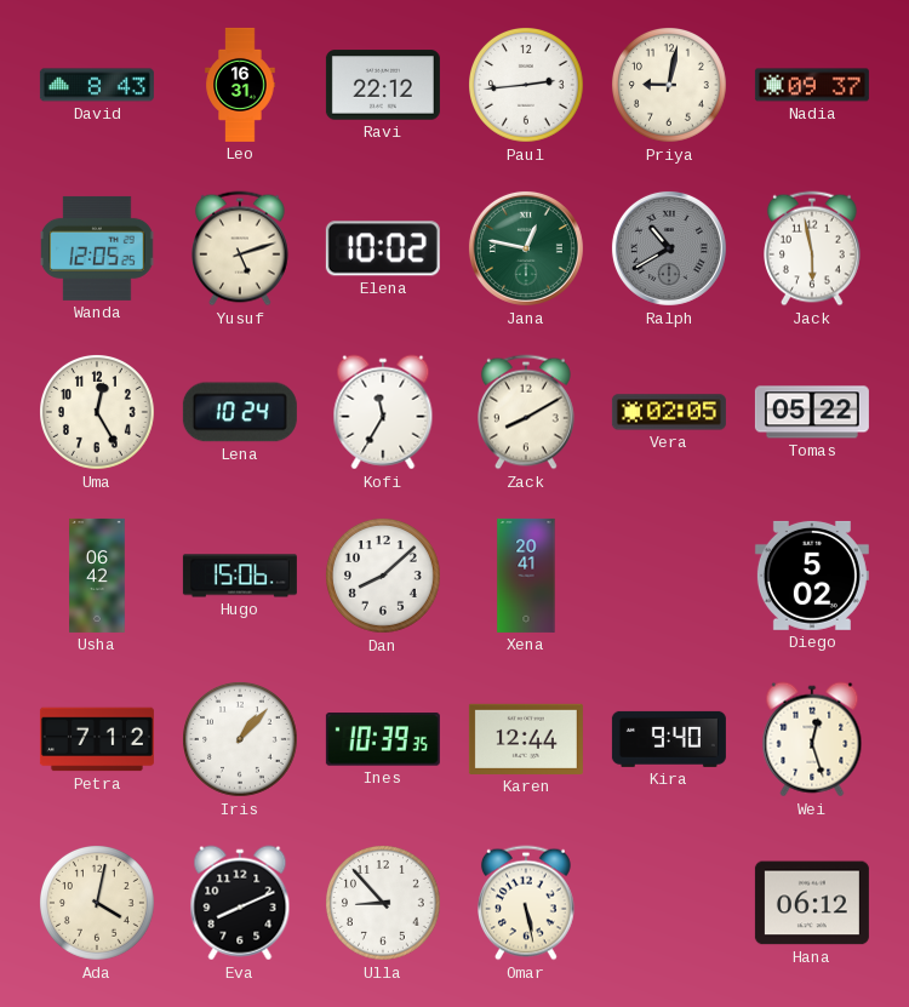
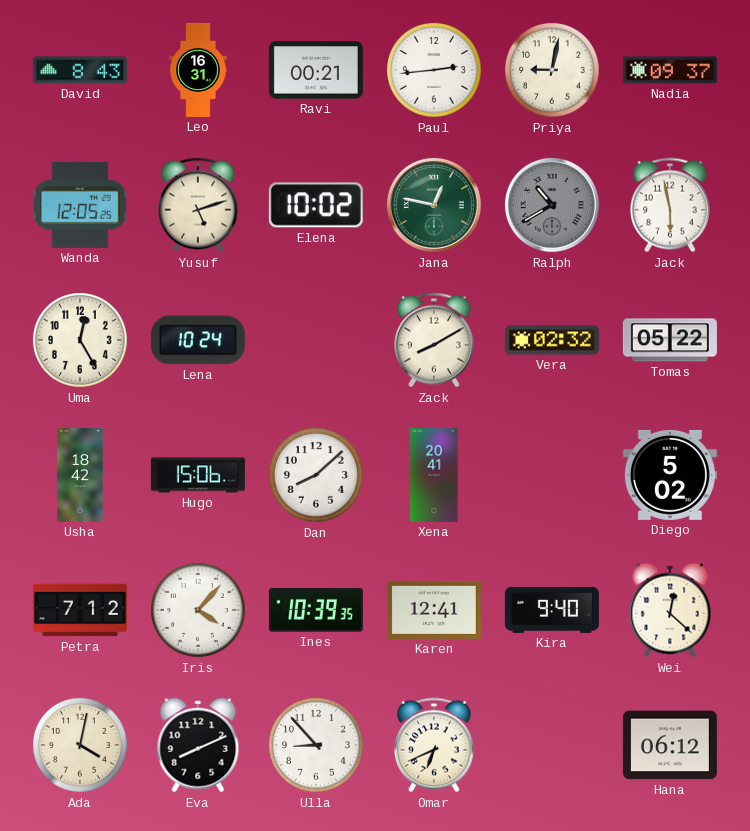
Ravi: 22:12 -> 00:21 (316, 70)
Kofi: 11:35 -> none (383, 412)
Vera: 02:05 -> 02:32 (552, 340)
Usha: 06:42 -> 18:42 (80, 475)
Iris: 1:07 -> 4:07 (199, 611)
Karen: 12:44 -> 12:41 (434, 610)
Wei: 12:27 -> 12:22 (670, 610)
Omar: 5:28 -> 6:41 (435, 745)
